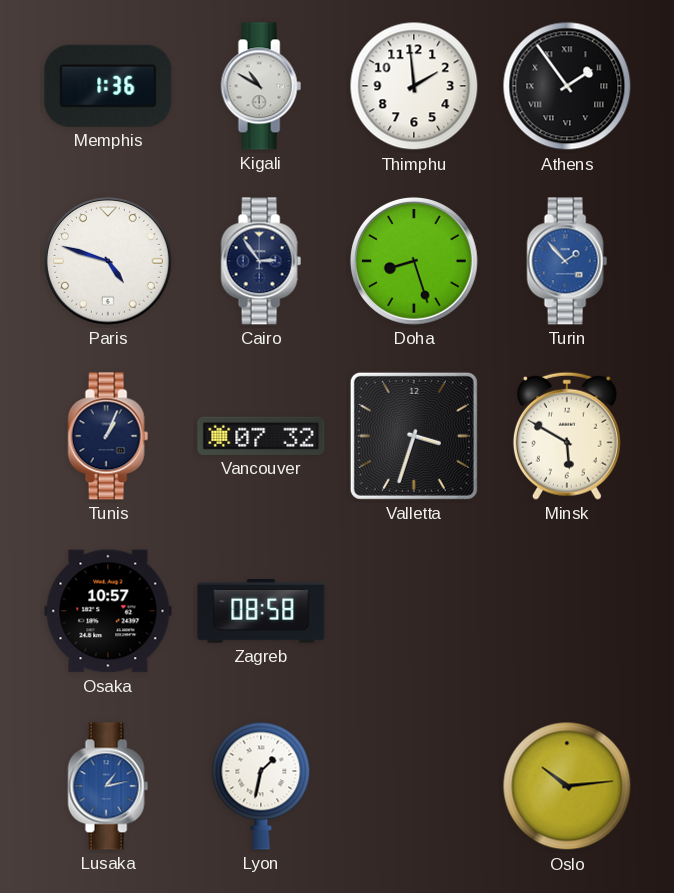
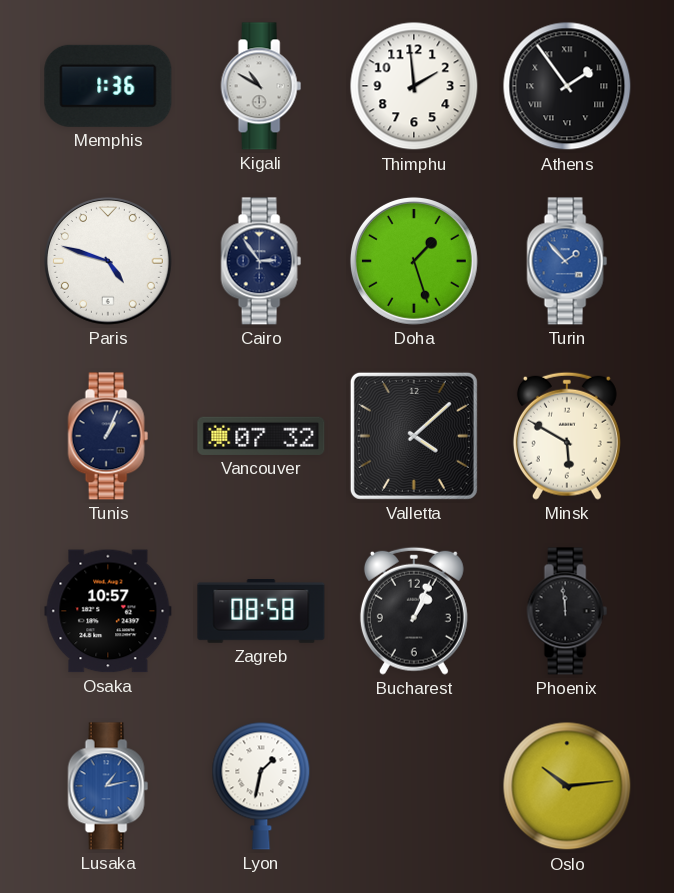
Doha: 8:27 -> 1:27 (414, 261)
Valletta: 3:33 -> 4:08 (414, 436)
Bucharest: none -> 1:04 (414, 611)
Phoenix: none -> 11:59 (567, 611)
